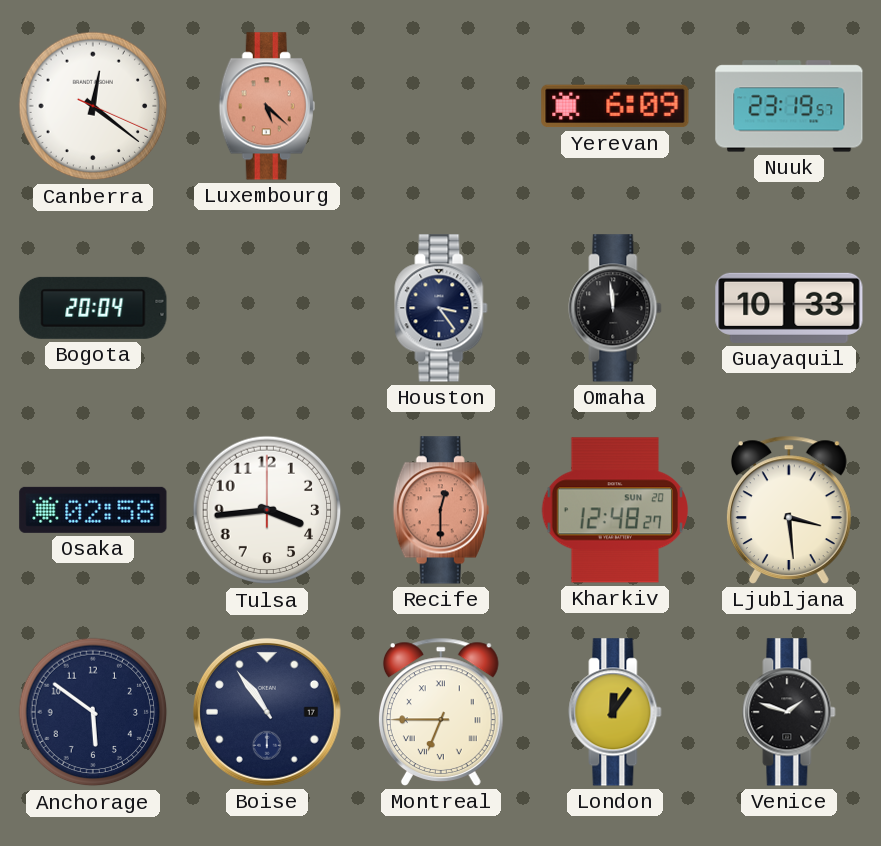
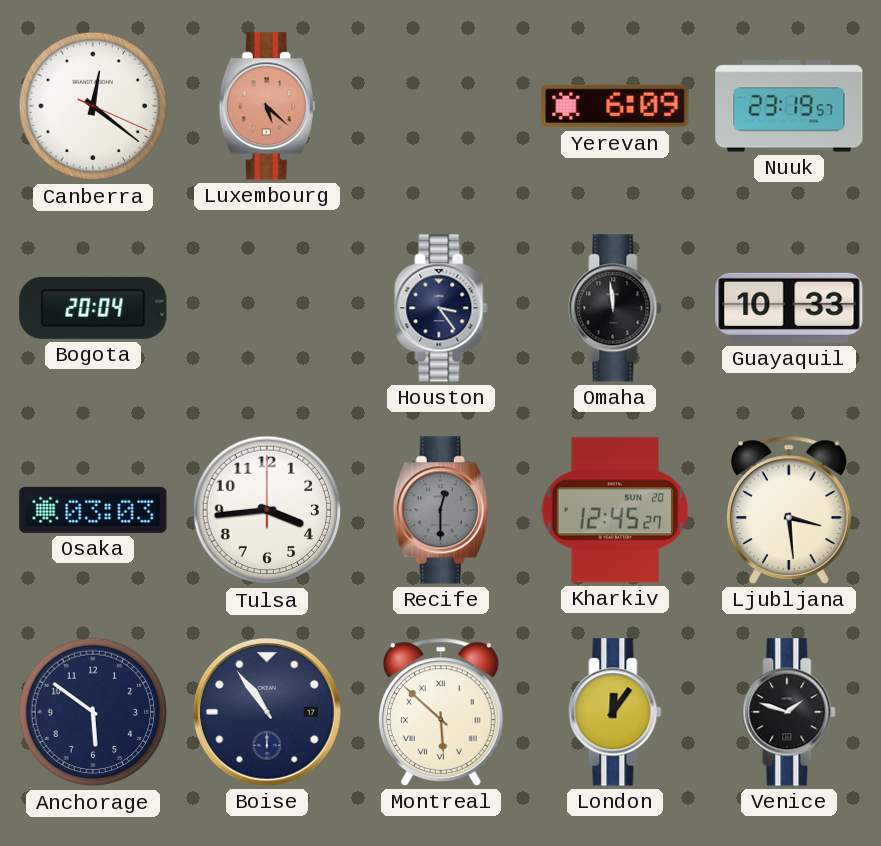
Osaka: 02:58 -> 03:03 (93, 510)
Recife dial: salmon -> grey (441, 510)
Kharkiv: 12:48 -> 12:45 (615, 510)
Montreal: 6:45 -> 5:52 (441, 712)
